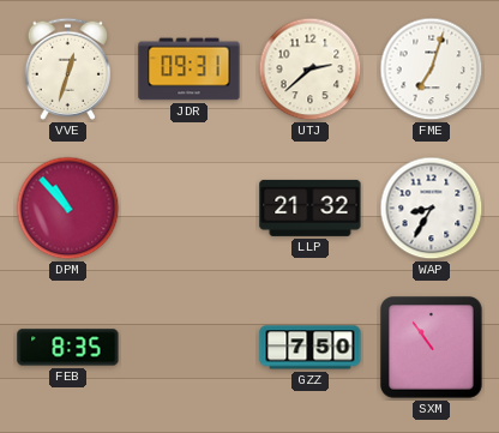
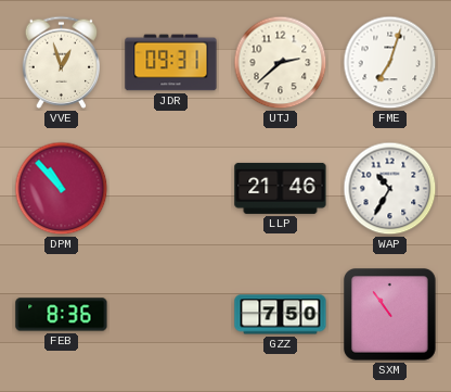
VVE: 12:33 -> 12:57 (62, 62)
LLP: 21:32 -> 21:46 (281, 188)
WAP: 8:35 -> 10:35 (390, 189)
FEB: 8:35 -> 8:36 (62, 315)
